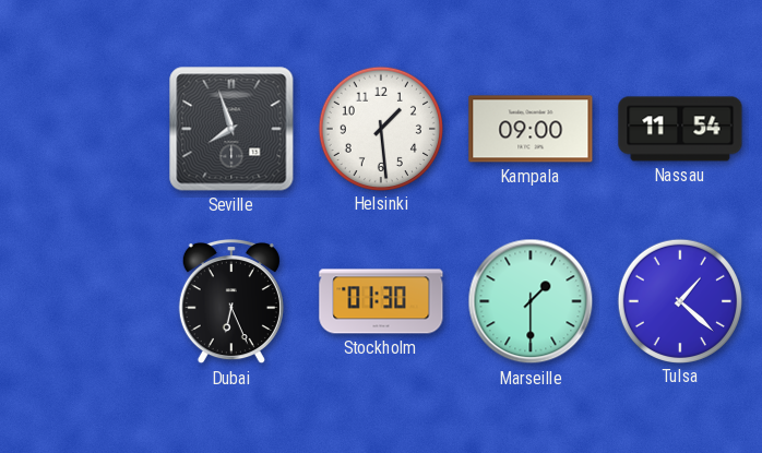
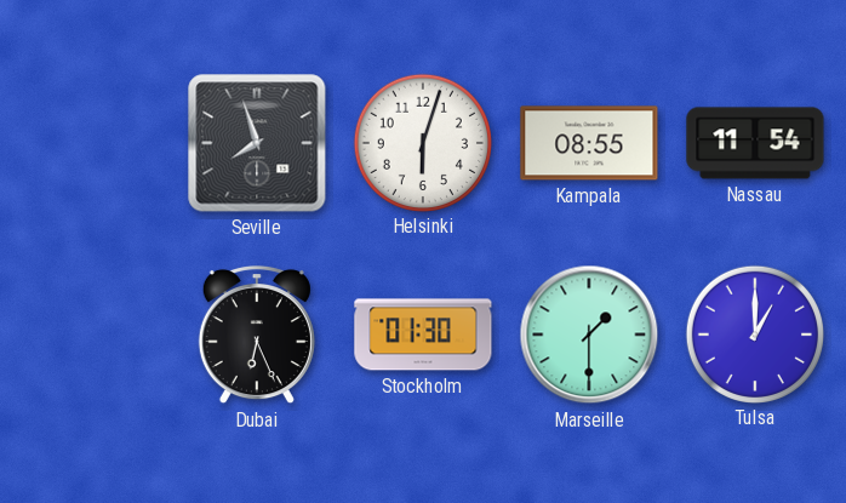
Helsinki: 1:29 -> 6:03 (422, 142)
Kampala: 09:00 -> 08:55 (589, 143)
Tulsa: 1:22 -> 1:00 (754, 333)
